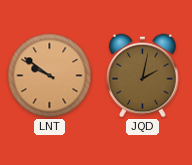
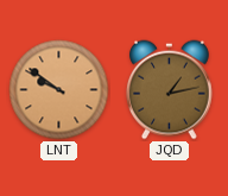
JQD: 2:02 -> 1:13 (169, 90)
